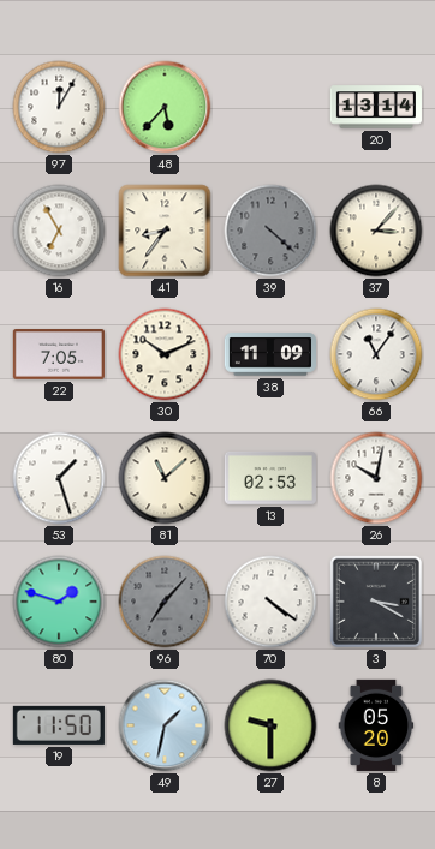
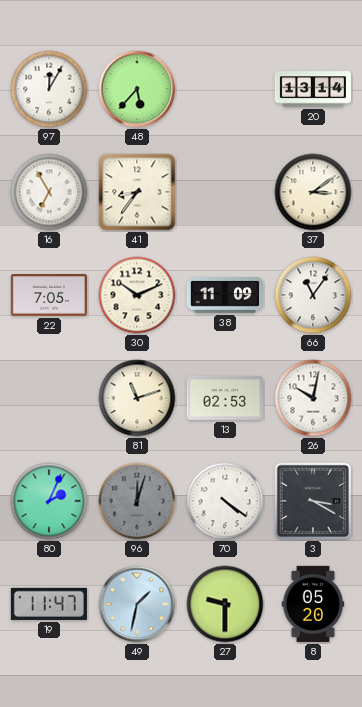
39: 4:22 -> none (270, 231)
37: 3:07 -> 3:09 (313, 192)
53: 1:27 -> none (59, 478)
81: 11:08 -> 11:12 (137, 398)
80: 1:48 -> 2:04 (49, 501)
96: 7:07 -> 12:03 (137, 501)
19: 11:50 -> 11:47 (49, 604)
